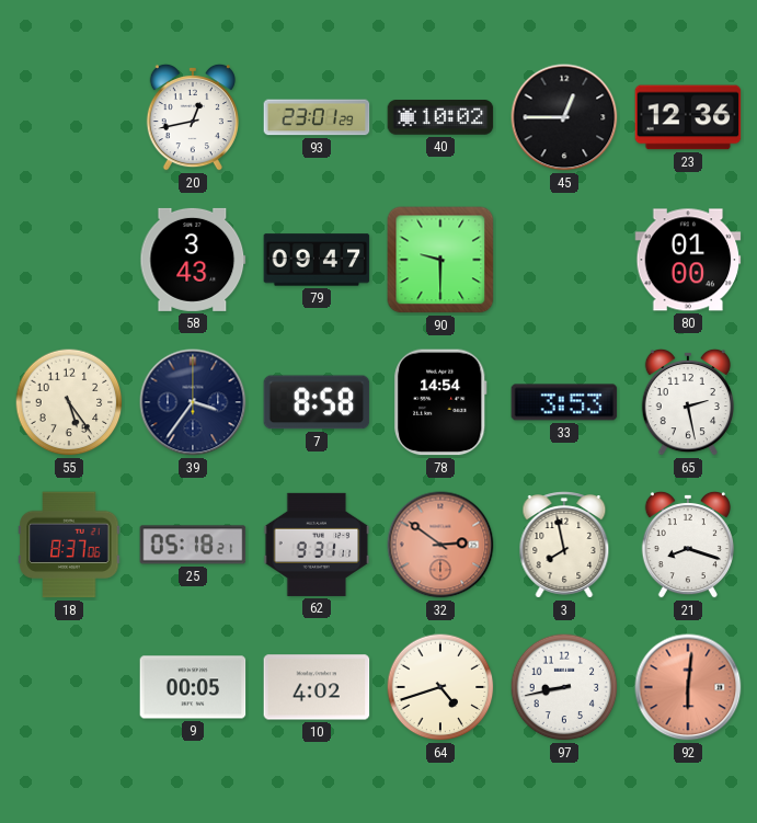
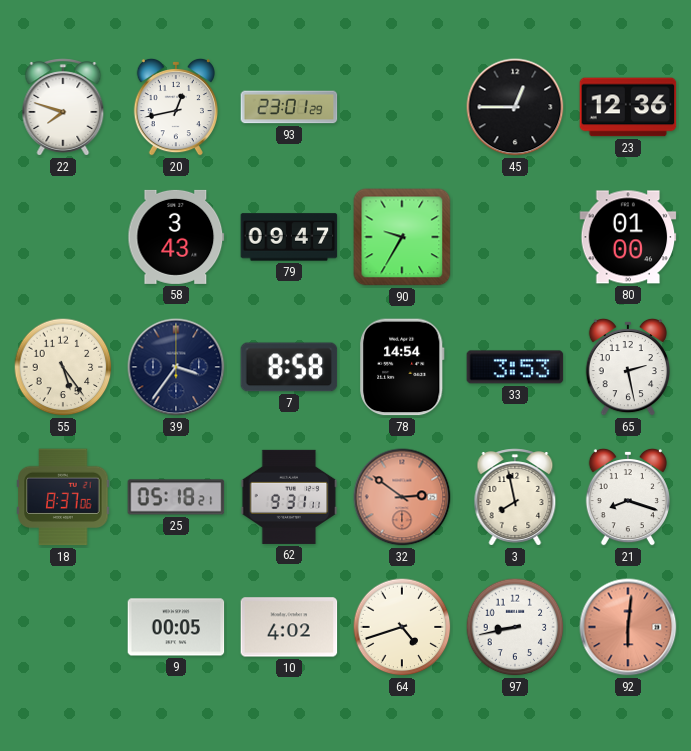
22: none -> 7:48 (63, 107)
40: 10:02 -> none (440, 118)
90: 9:30 -> 9:35 (402, 237)
